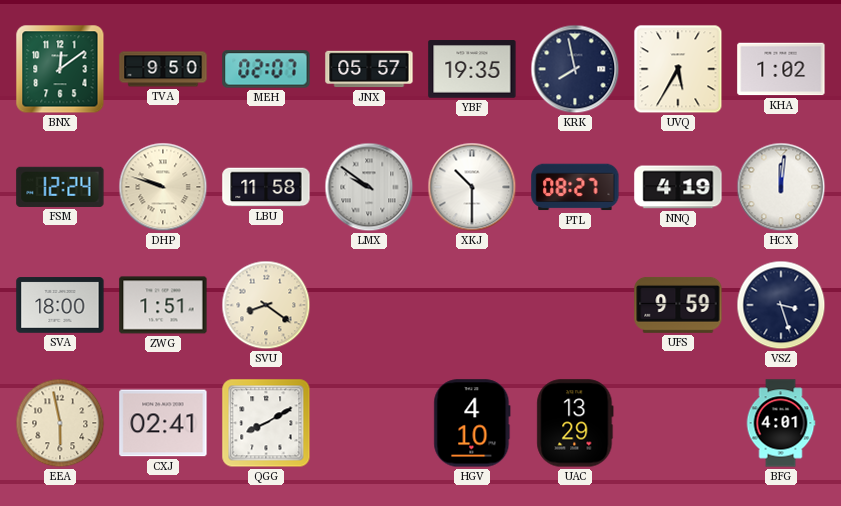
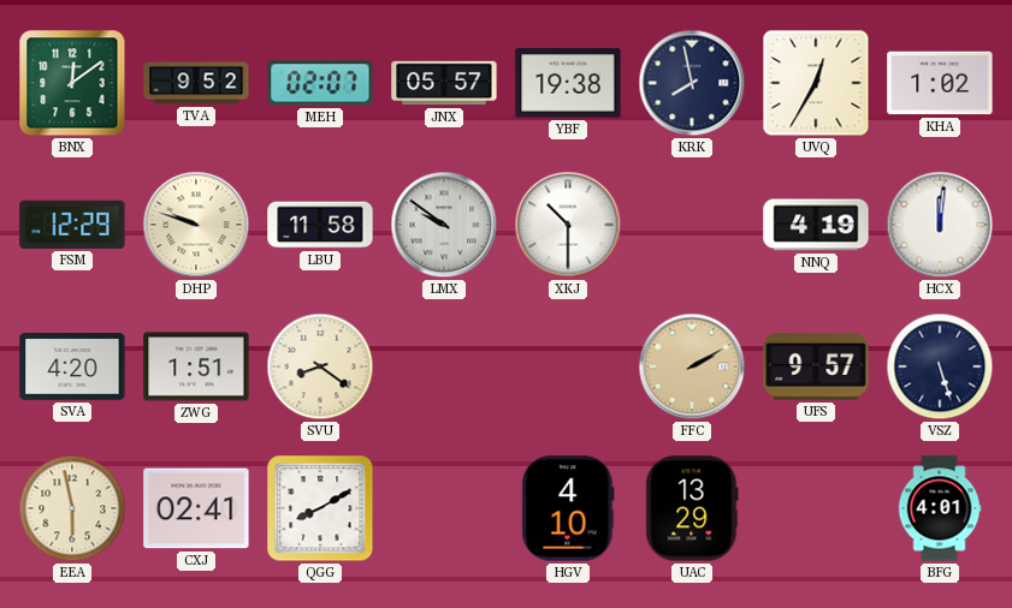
TVA: 9:50 -> 9:52 (196, 83)
YBF: 19:35 -> 19:38 (568, 83)
UVQ: 5:35 -> 12:35 (816, 83)
FSM: 12:24 -> 12:29 (72, 225)
PTL: 08:27 -> none (575, 187)
SVA: 18:00 -> 4:20 (72, 366)
FFC: none -> 2:10 (692, 366)
UFS: 9:59 -> 9:57 (816, 366)
VSZ: 3:27 -> 5:27 (940, 366)
